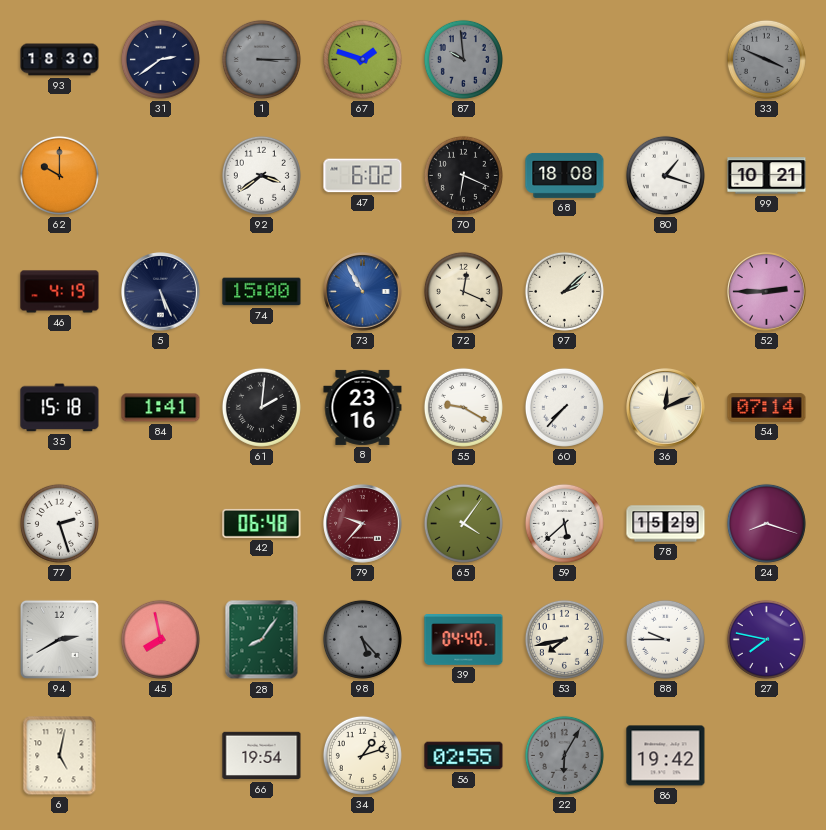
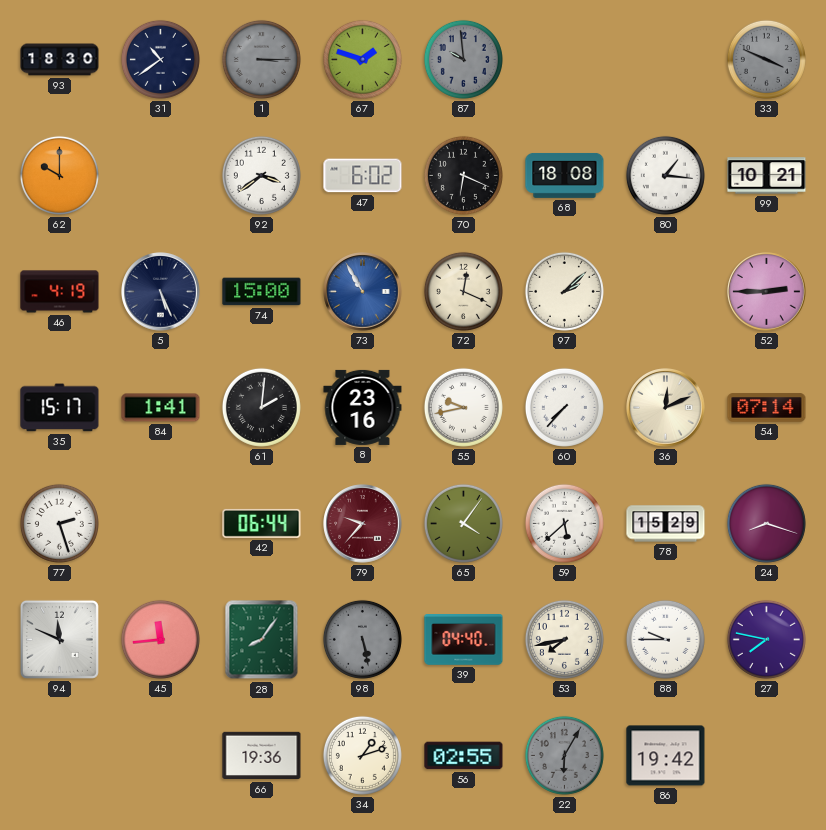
31: 2:39 -> 10:39 (160, 59)
80: 1:18 -> 1:16 (665, 175)
35: 15:18 -> 15:17 (60, 408)
55: 9:20 -> 9:43 (463, 407)
42: 06:48 -> 06:44 (262, 523)
94: 2:40 -> 11:49 (59, 639)
45: 7:58 -> 11:44 (160, 639)
98: 5:23 -> 5:28 (362, 639)
6: 5:02 -> none (60, 756)
66: 19:54 -> 19:36 (262, 756)
